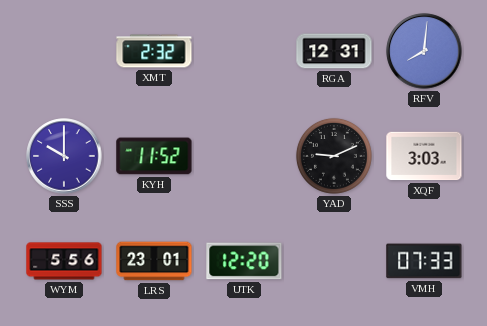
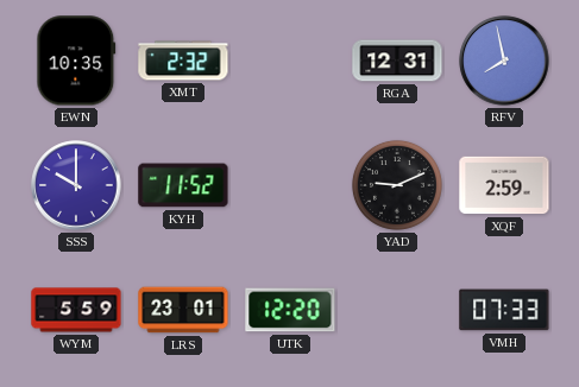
EWN: none -> 10:35 (76, 61)
RFV: 8:01 -> 7:58 (504, 61)
XQF: 3:03 -> 2:59 (504, 185)
WYM: 5:56 -> 5:59 (76, 310)
